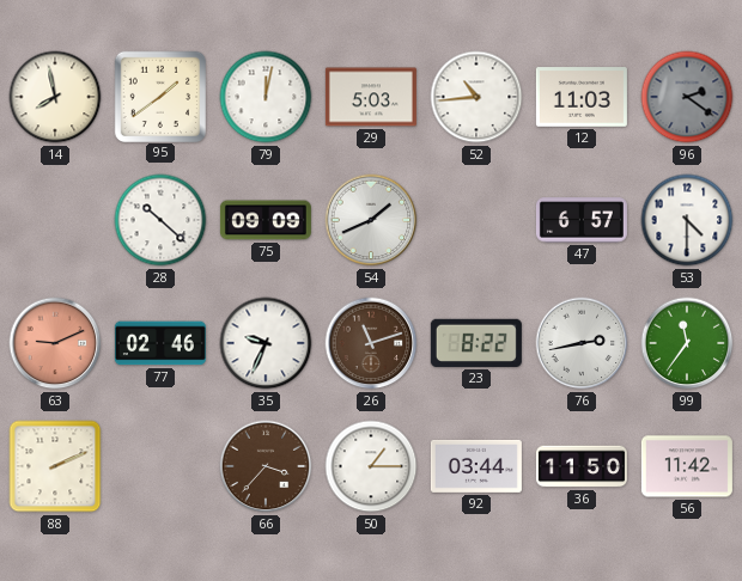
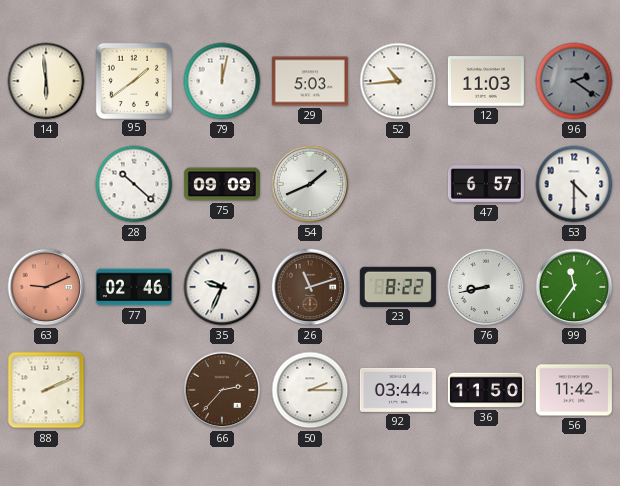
14: 7:58 -> 5:59 (46, 81)
76: 2:43 -> 8:43 (486, 287)
66: 3:37 -> 2:37 (222, 390)
50: 1:15 -> 2:15 (310, 390)
